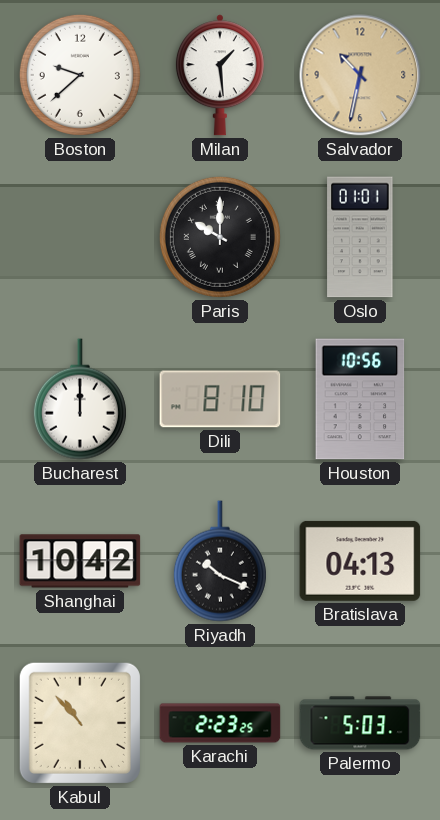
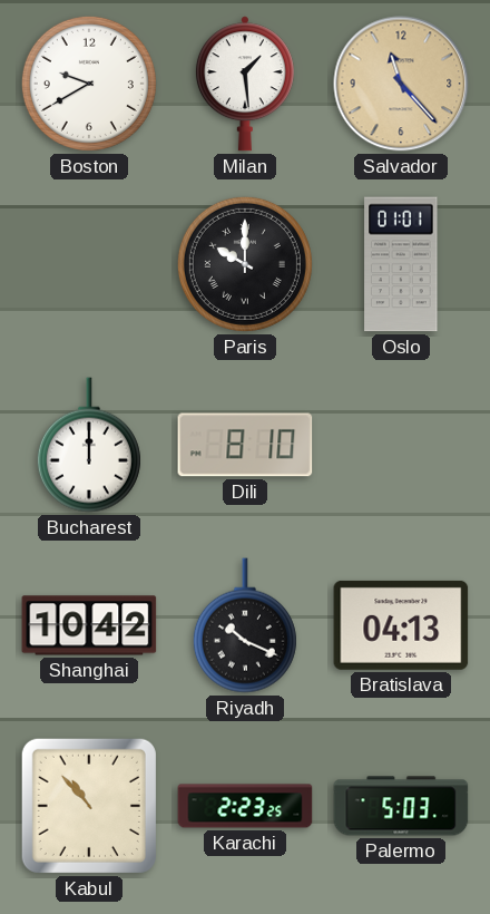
Boston: 9:38 -> 9:40 (89, 84)
Salvador: 10:32 -> 11:23 (401, 84)
Houston: 10:56 -> none (360, 399)
